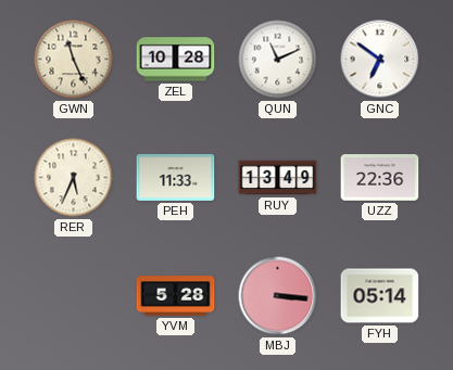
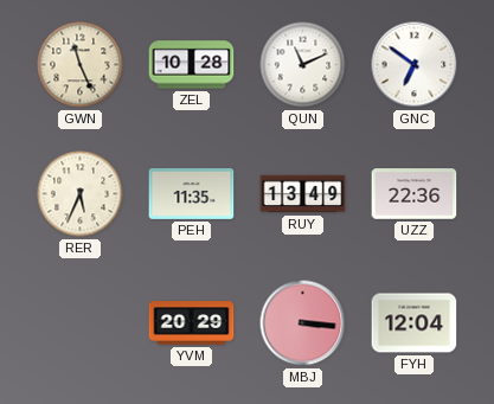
PEH: 11:33 -> 11:35 (192, 193)
YVM: 5:28 -> 20:29 (192, 323)
FYH: 05:14 -> 12:04 (415, 323)
